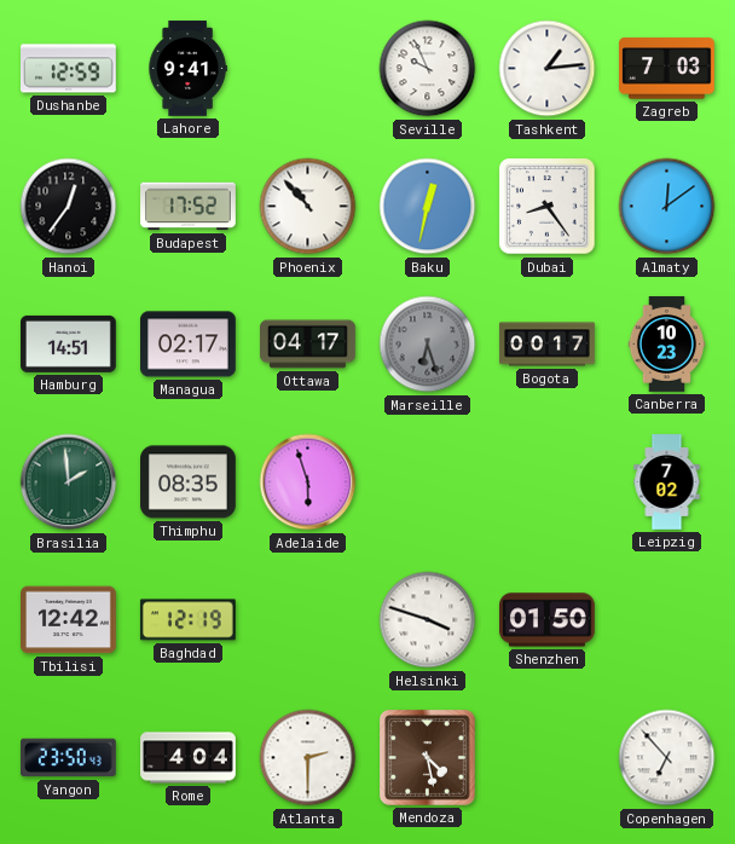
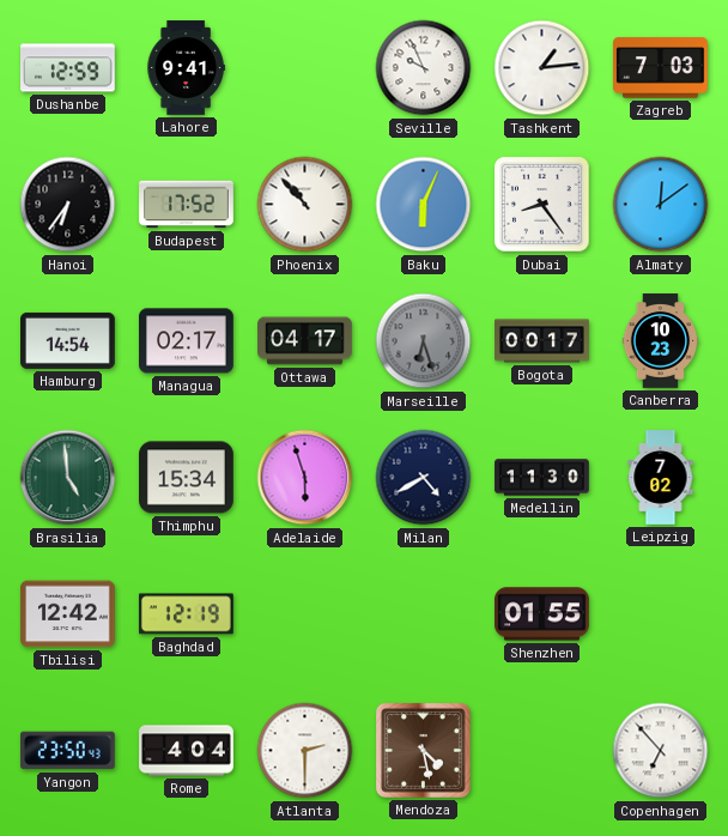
Hanoi: 12:36 -> 6:36 (68, 205)
Baku: 12:32 -> 6:04 (424, 205)
Hamburg: 14:51 -> 14:54 (68, 340)
Brasilia: 1:59 -> 4:59 (68, 478)
Thimphu: 08:35 -> 15:34 (187, 478)
Milan: none -> 4:40 (424, 478)
Medellin: none -> 11:30 (542, 478)
Helsinki: 3:48 -> none (428, 620)
Shenzhen: 01:50 -> 01:55 (542, 614)
